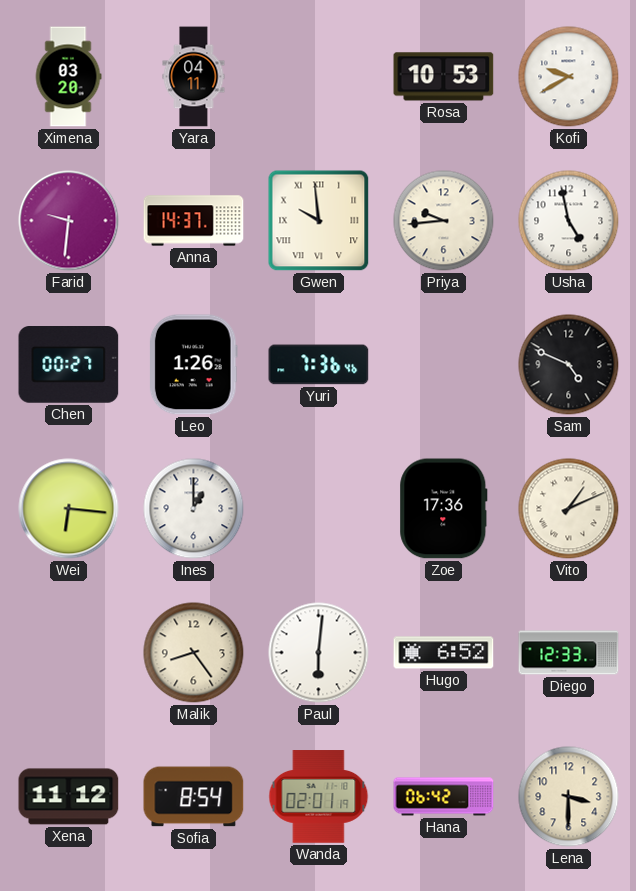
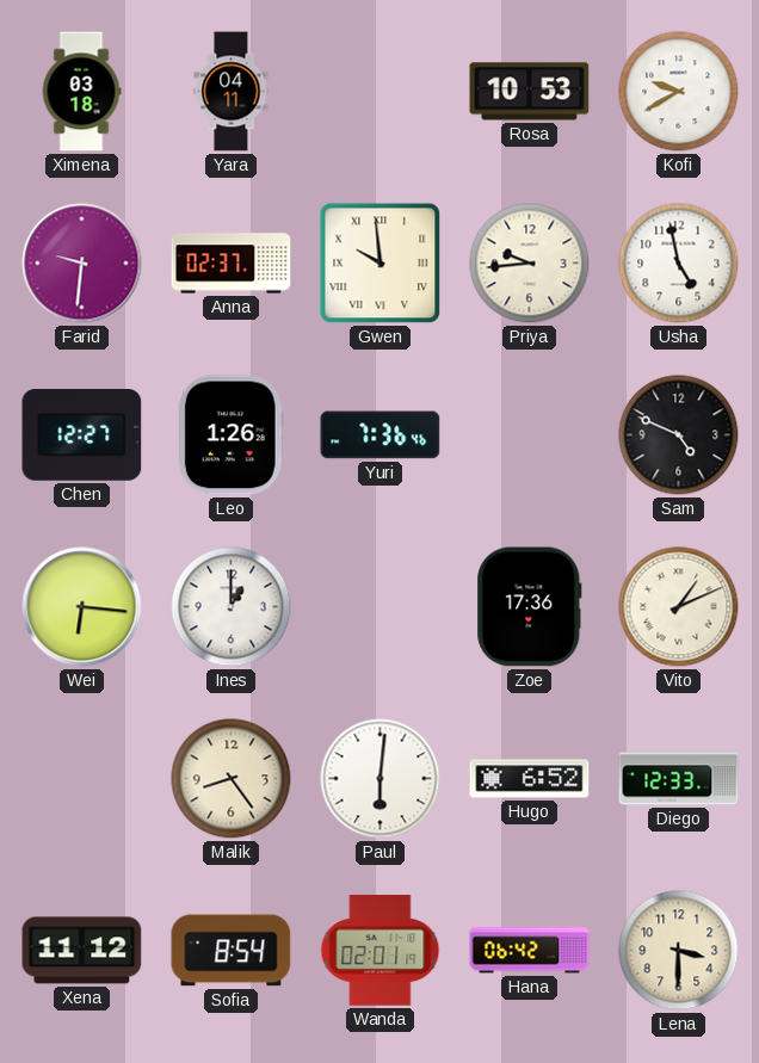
Ximena: 03:20 -> 03:18 (81, 92)
Anna: 14:37 -> 02:37 (232, 264)
Chen: 00:27 -> 12:27 (82, 435)
